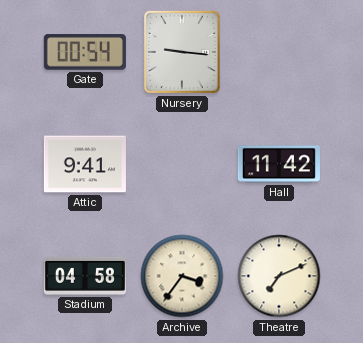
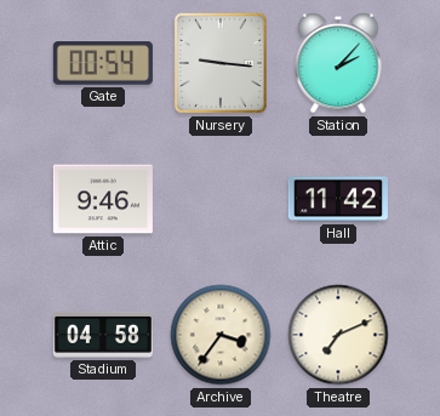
Station: none -> 2:07 (338, 63)
Attic: 9:41 -> 9:46 (103, 199)
